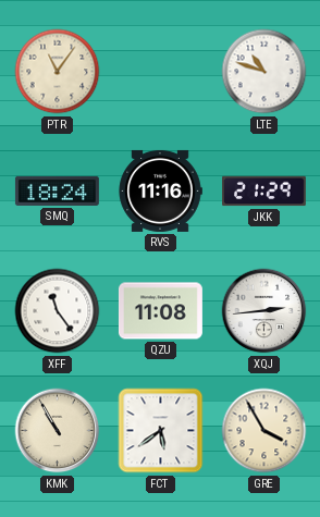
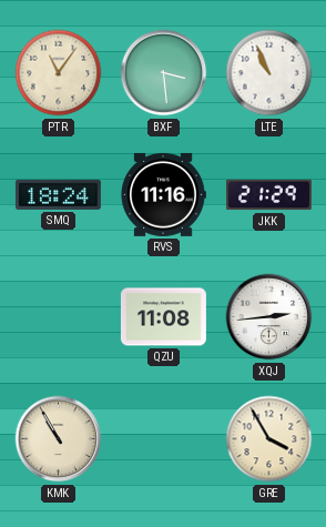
BXF: none -> 3:29 (164, 73)
LTE: 10:48 -> 10:56 (269, 73)
XFF: 11:24 -> none (58, 311)
FCT: 5:39 -> none (161, 431)
